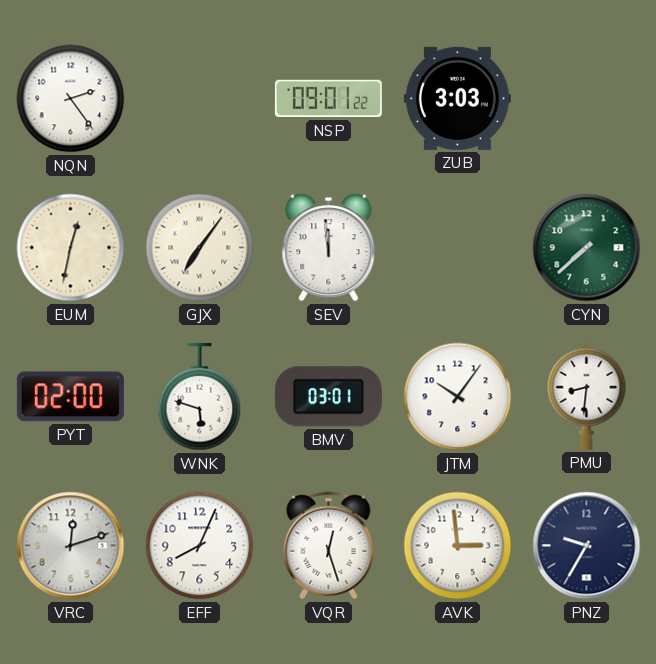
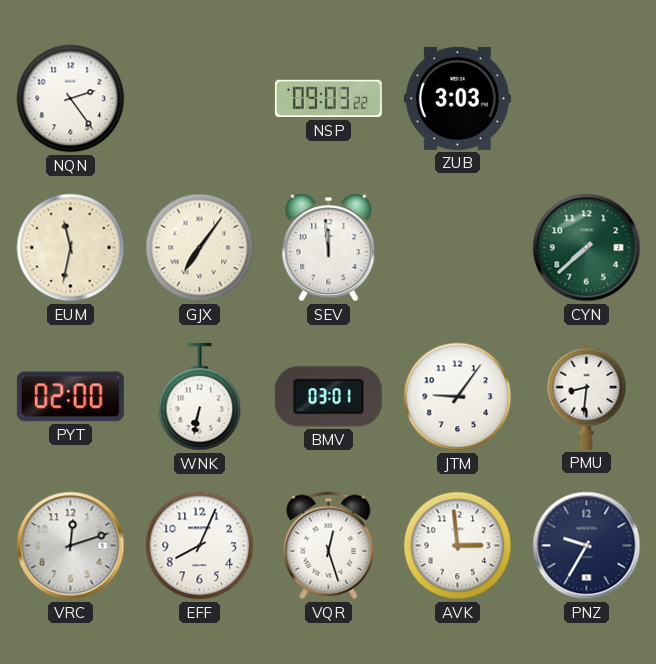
NSP: 09:01 -> 09:03 (328, 99)
EUM: 12:32 -> 11:32 (71, 248)
WNK: 5:48 -> 6:32 (200, 397)
JTM: 10:06 -> 9:06 (458, 397)
